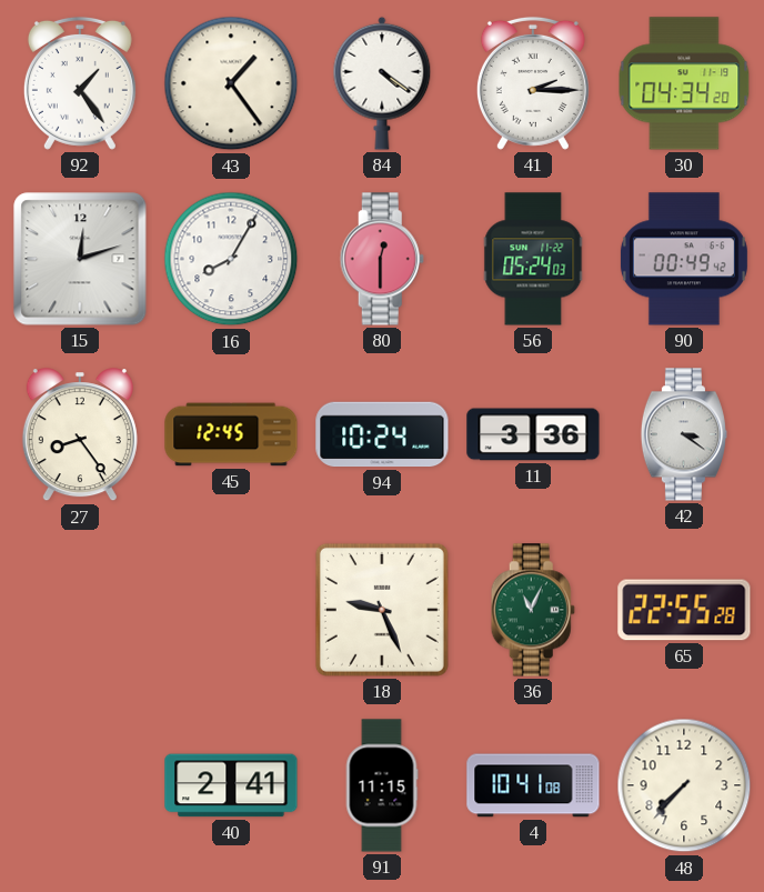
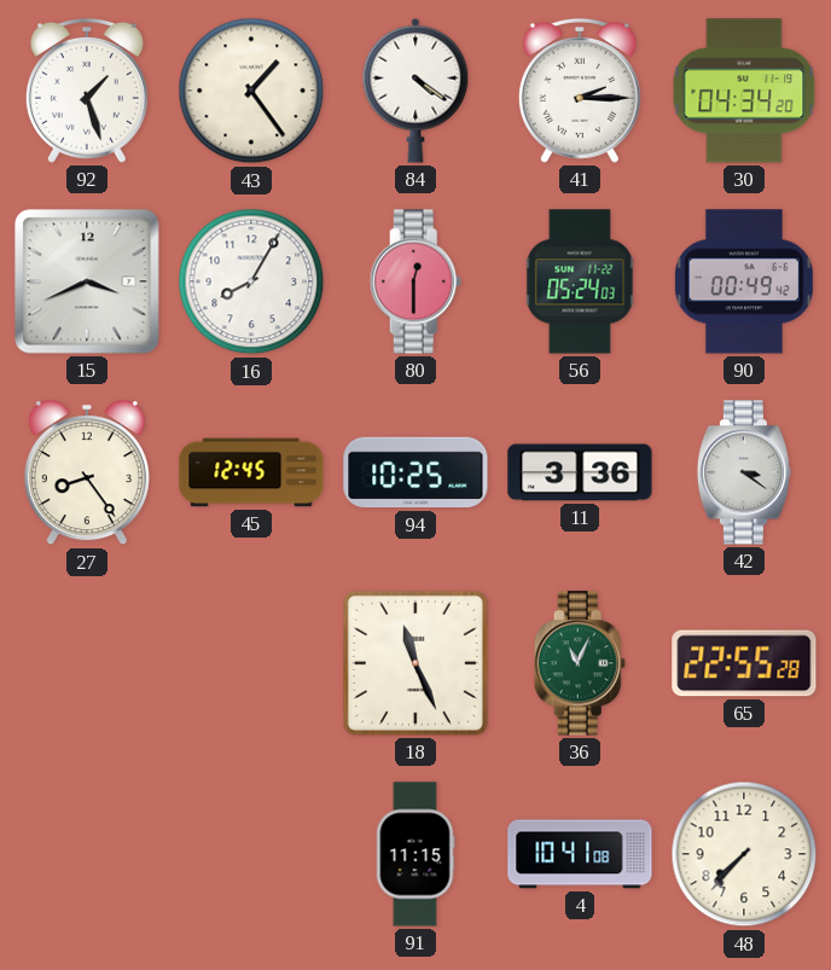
92: 1:24 -> 1:27 (87, 91)
15: 12:12 -> 3:41 (87, 281)
94: 10:24 -> 10:25 (415, 472)
18: 9:26 -> 11:26 (415, 663)
40: 2:41 -> none (231, 785)
